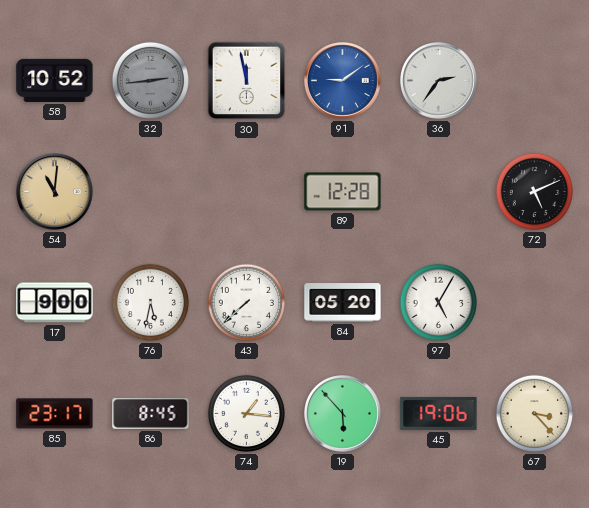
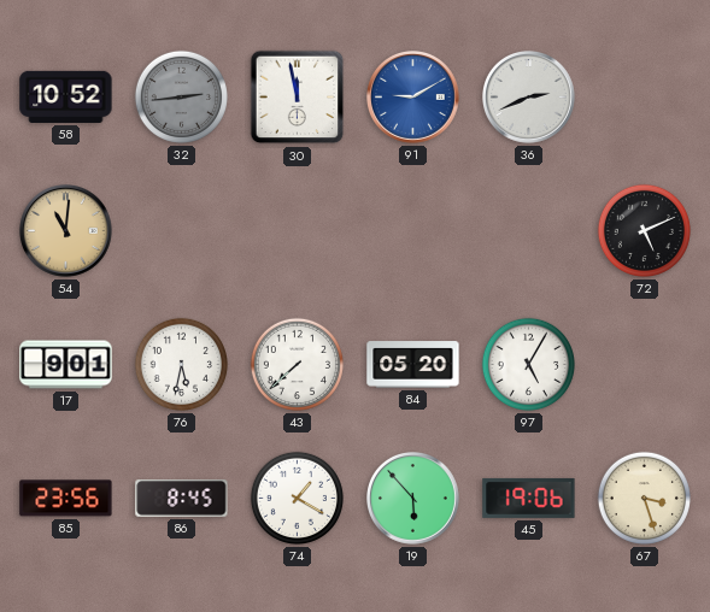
91: 9:09 -> 9:10 (413, 98)
36: 2:36 -> 2:41 (529, 98)
89: 12:28 -> none (343, 192)
17: 9:00 -> 9:01 (66, 365)
85: 23:17 -> 23:56 (66, 499)
74: 1:16 -> 1:20 (297, 498)
67: 3:23 -> 3:27 (644, 498)
